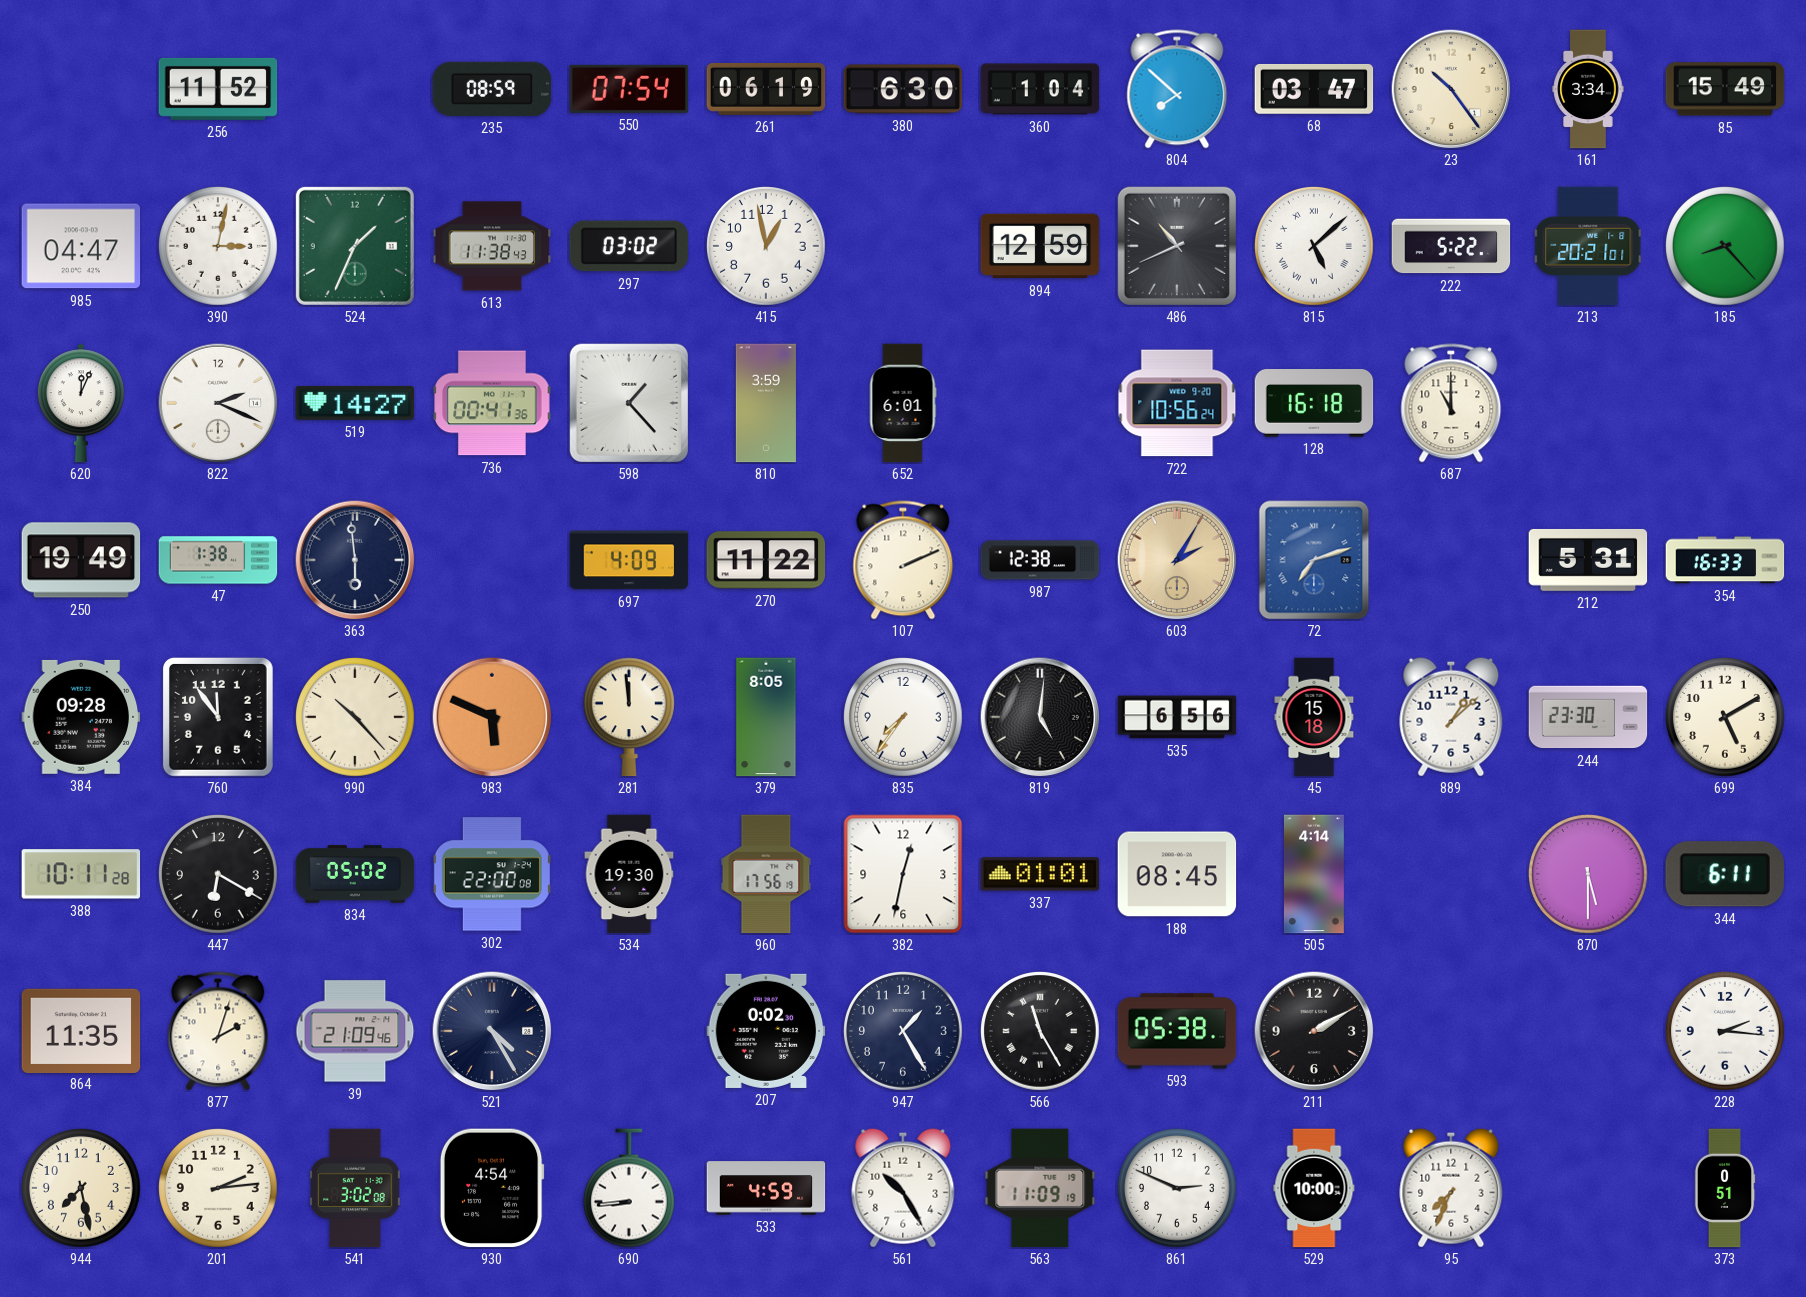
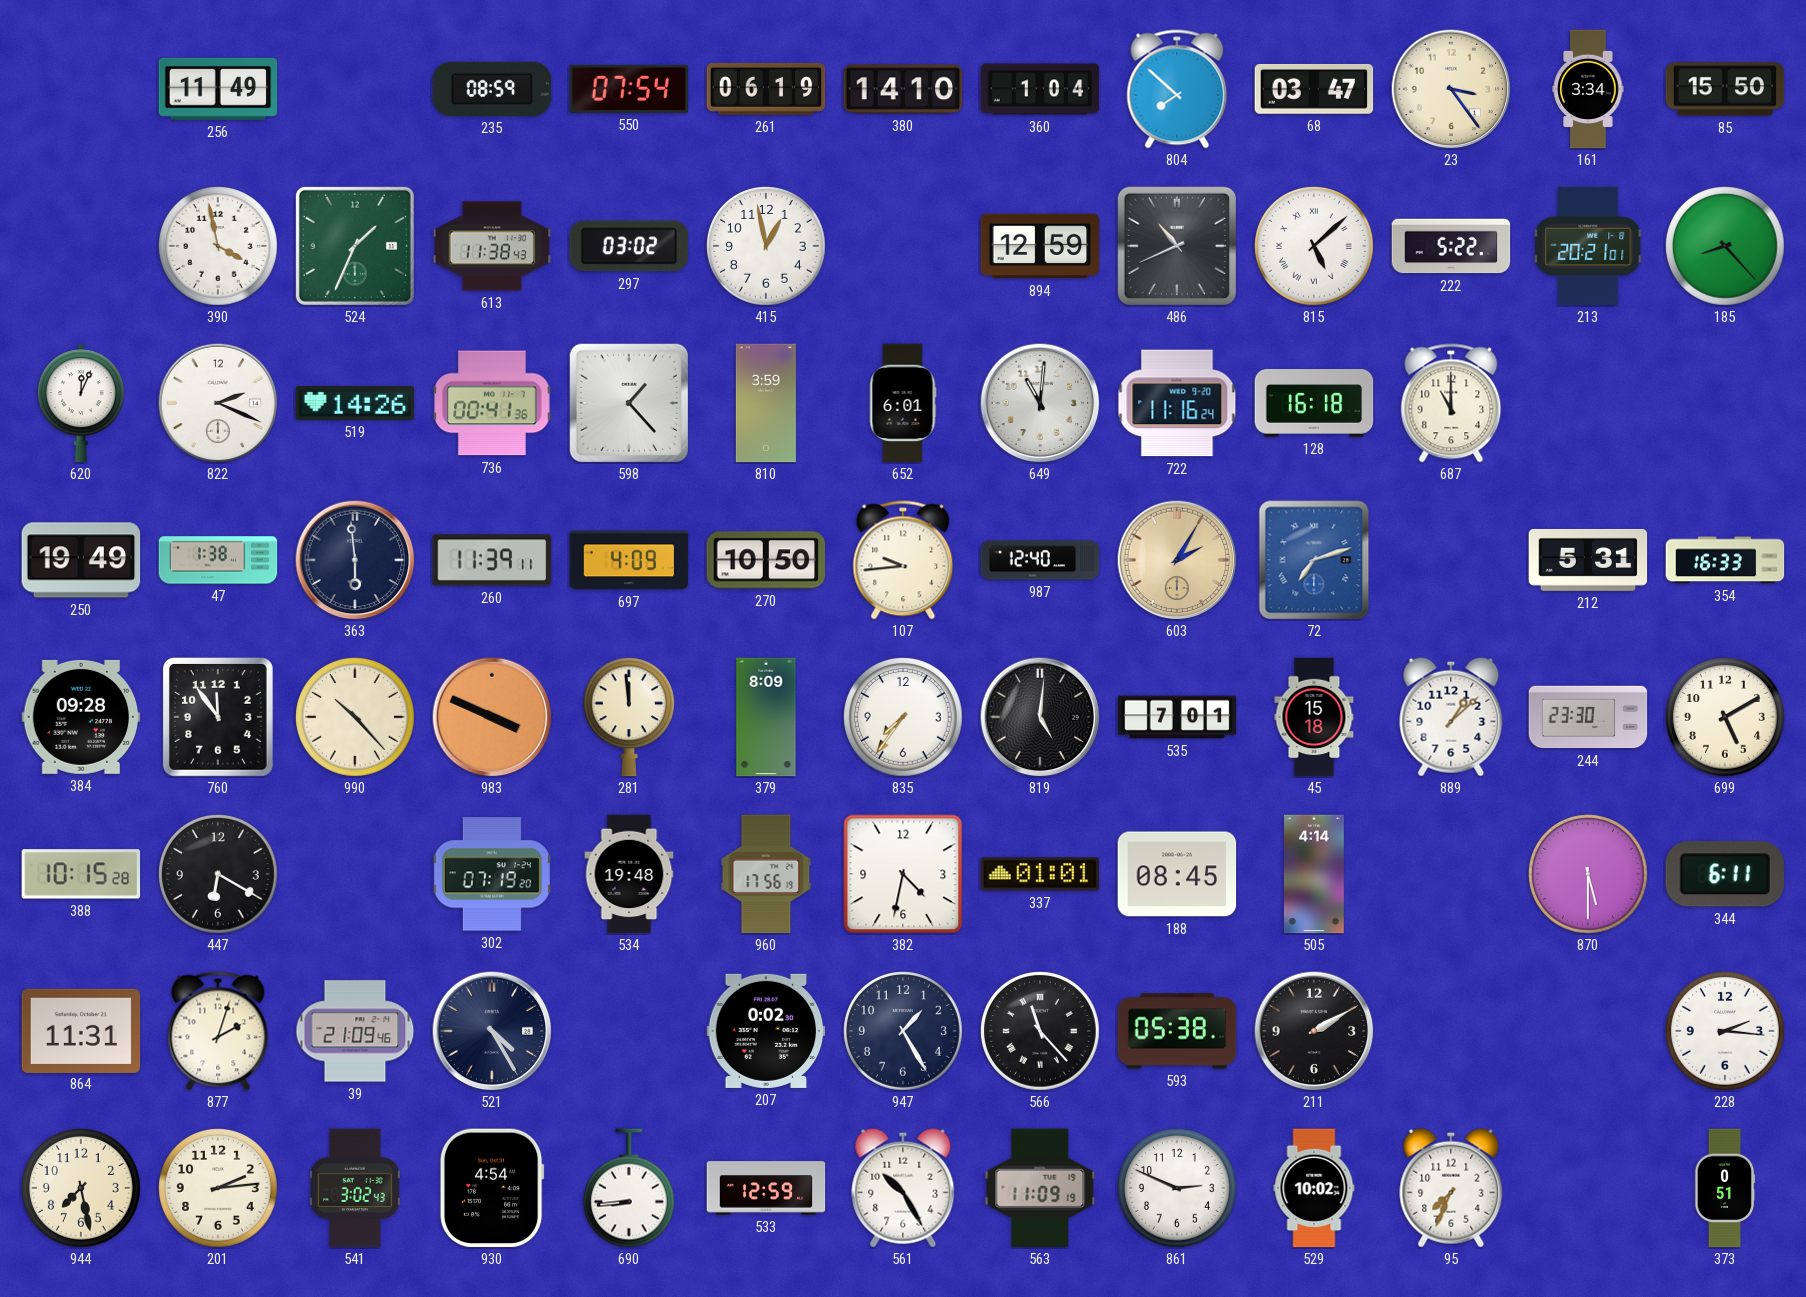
256: 11:52 -> 11:49 (218, 89)
380: 6:30 -> 14:10 (903, 89)
23: 10:24 -> 3:24 (1451, 89)
85: 15:49 -> 15:50 (1725, 89)
985: 04:47 -> none (81, 246)
390: 3:02 -> 3:58 (219, 247)
519: 14:27 -> 14:26 (355, 403)
649: none -> 11:01 (1040, 403)
722: 10:56 -> 11:16 (1177, 403)
260: none -> 11:39 (492, 560)
270: 11:22 -> 10:50 (766, 560)
107: 2:11 -> 9:44 (903, 560)
987: 12:38 -> 12:40 (1040, 560)
983: 5:49 -> 3:49 (492, 717)
379: 8:05 -> 8:09 (766, 717)
535: 6:56 -> 7:01 (1177, 717)
388: 10:11 -> 10:15 (81, 874)
834: 05:02 -> none (355, 874)
302: 22:00 -> 07:19 (492, 874)
534: 19:30 -> 19:48 (629, 874)
382: 12:32 -> 4:32 (903, 874)
864: 11:35 -> 11:31 (81, 1030)
566: 11:25 -> 11:23 (1041, 1032)
541: 3:02:08 -> 3:02:43 (355, 1188)
533: 4:59 -> 12:59 (766, 1188)
529: 10:00 -> 10:02 (1314, 1188)
